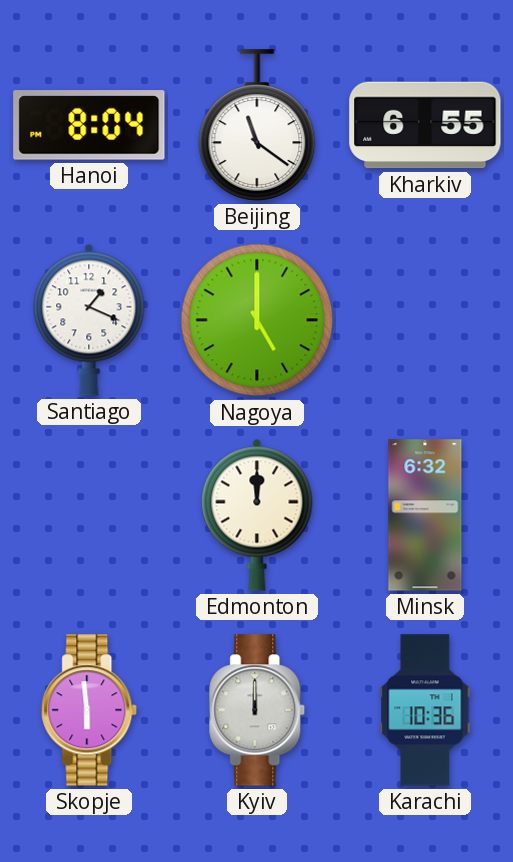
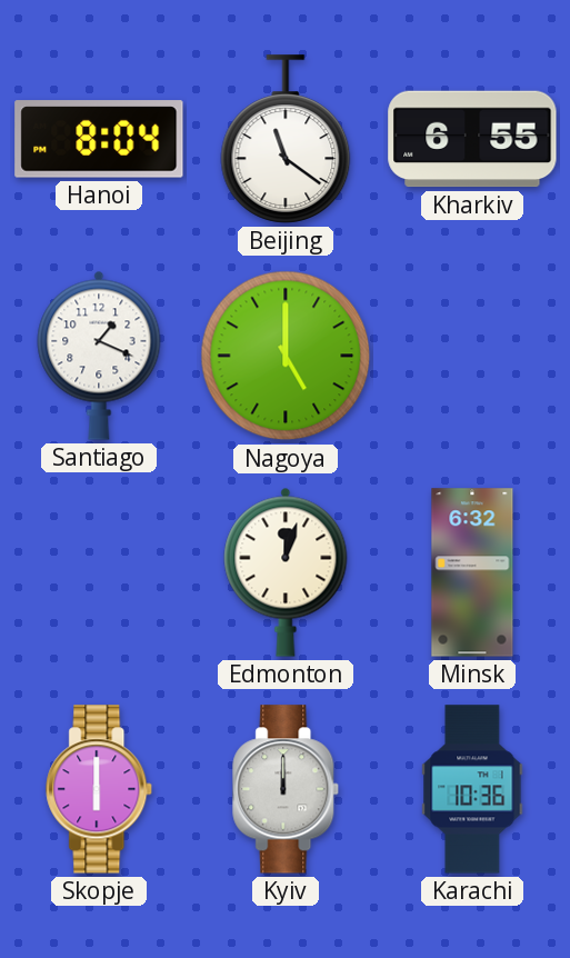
Edmonton: 12:00 -> 12:03 (286, 572)
Skopje: 5:59 -> 6:00 (100, 789)
